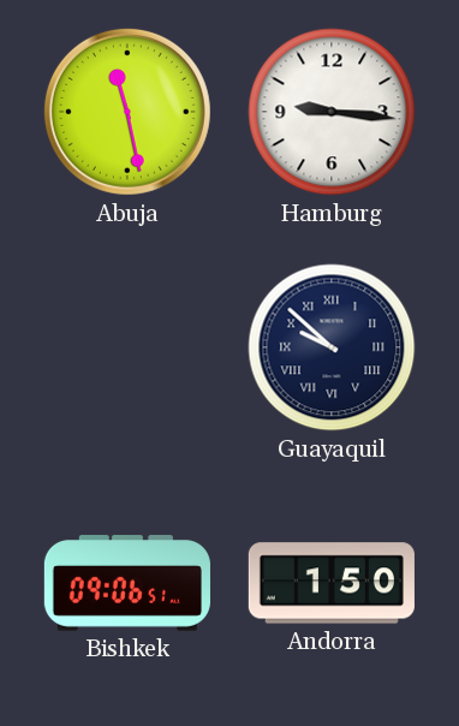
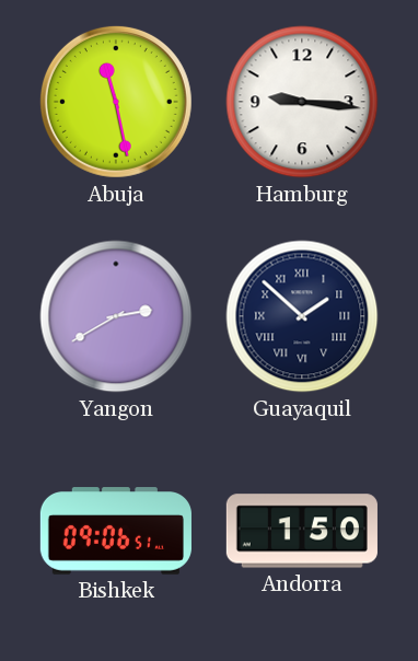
Yangon: none -> 2:40 (116, 316)
Guayaquil: 9:52 -> 1:52 (302, 316)
